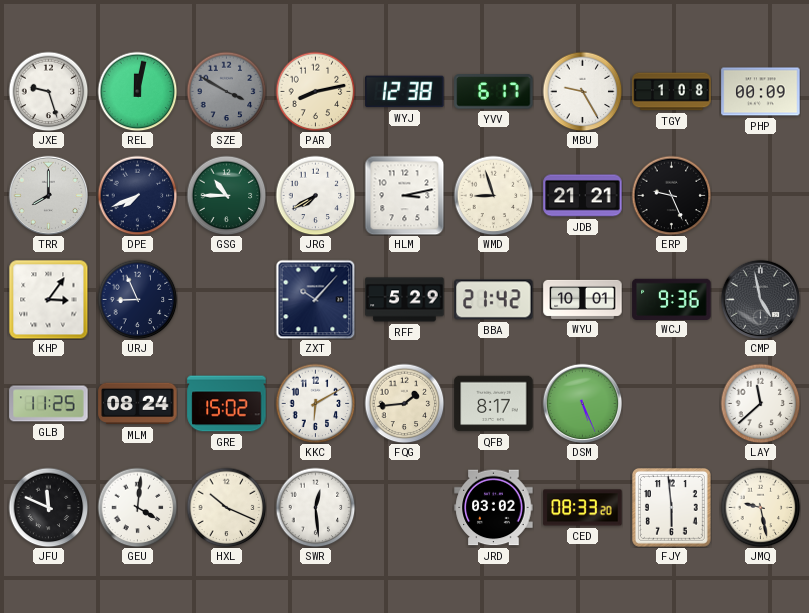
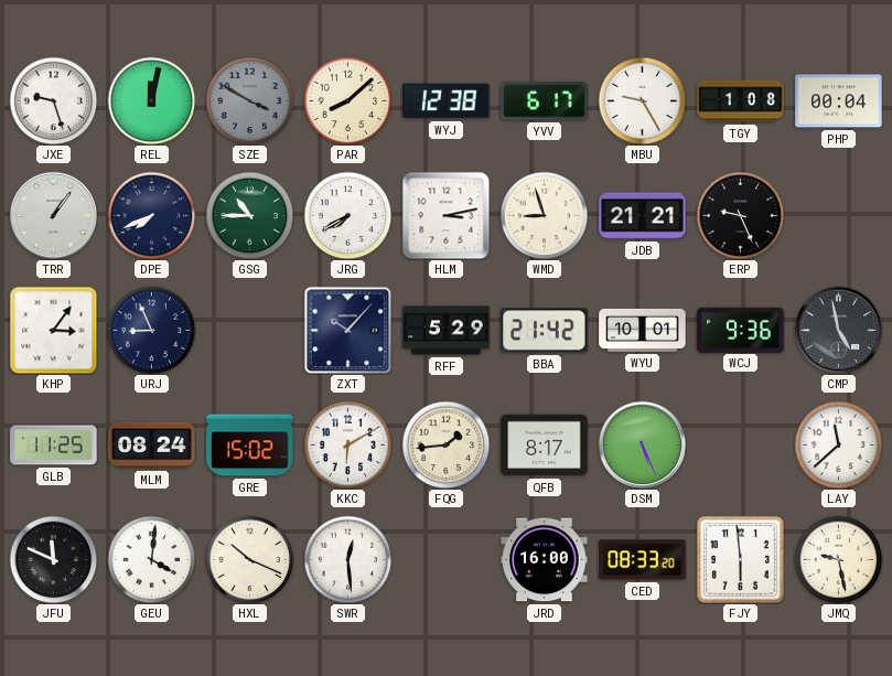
PAR: 8:13 -> 8:08 (347, 100)
PHP: 00:09 -> 00:04 (839, 101)
TRR: 8:00 -> 1:06 (53, 215)
JRD: 03:02 -> 16:00 (545, 560)
